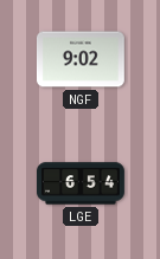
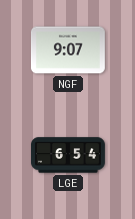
NGF: 9:02 -> 9:07 (68, 50)
